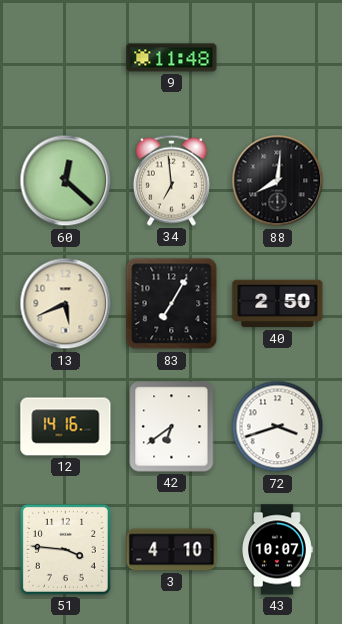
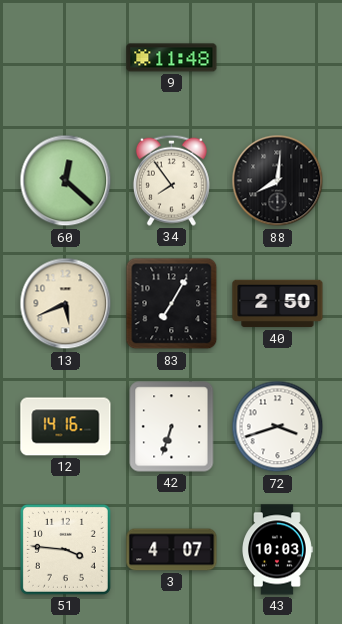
34: 6:59 -> 7:54 (171, 180)
42: 6:39 -> 6:33 (172, 427)
3: 4:10 -> 4:07 (172, 550)
43: 10:07 -> 10:03 (278, 550)
